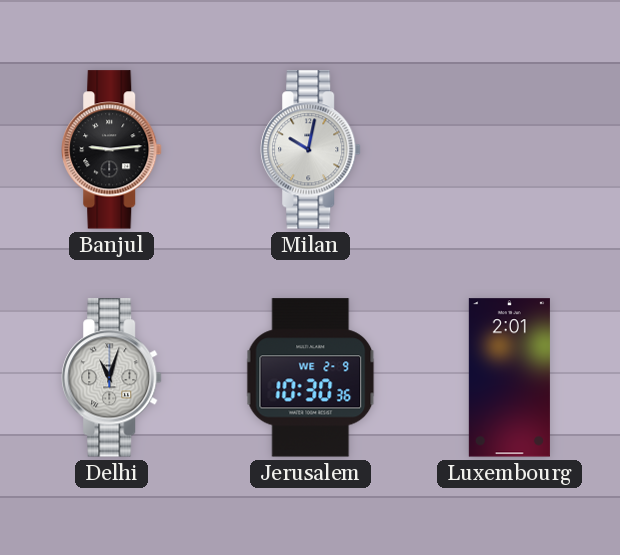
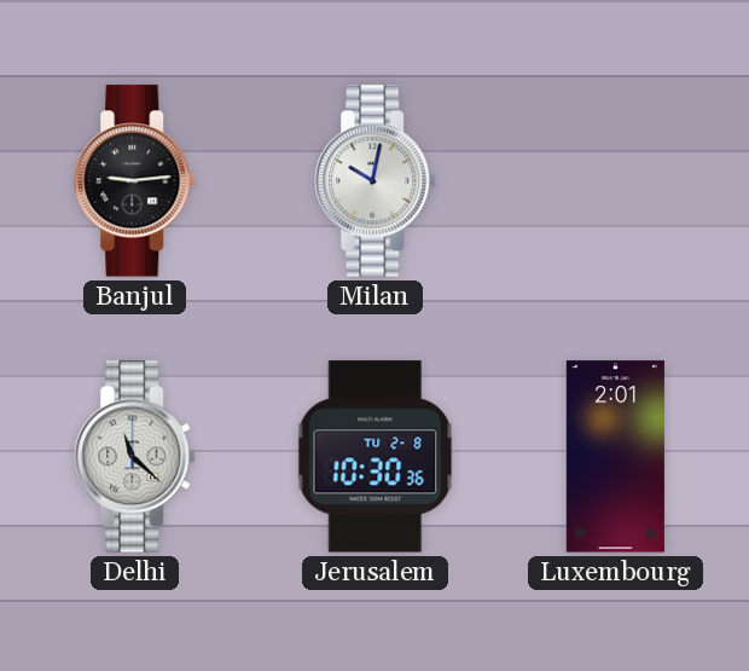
Delhi: 11:03 -> 11:22 (135, 457)
Jerusalem date: WE 2-9 -> TU 2-8 (376, 457)
